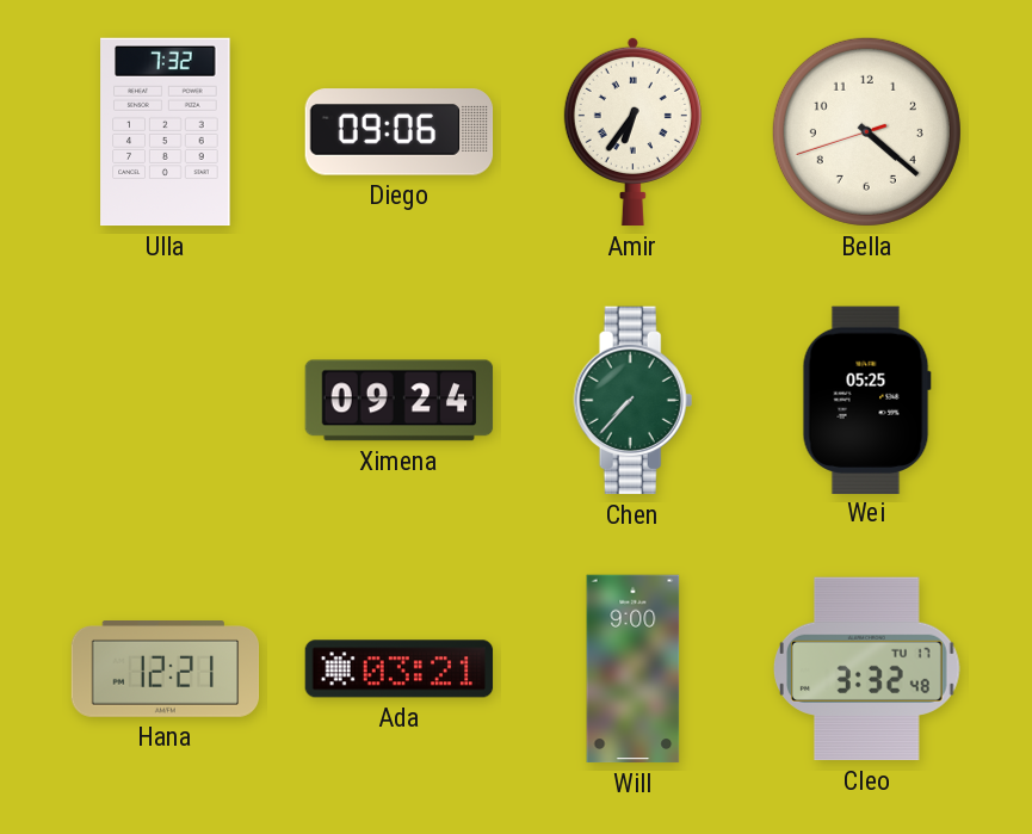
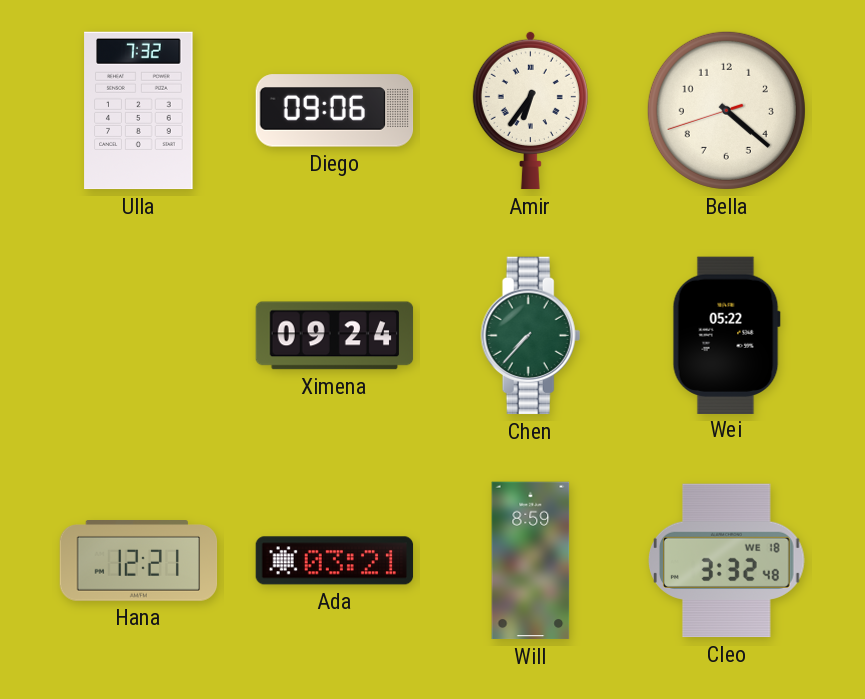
Wei: 05:25 -> 05:22 (726, 335)
Will: 9:00 -> 8:59 (531, 561)
Cleo date: TU 17 -> WE 18 (727, 561)
